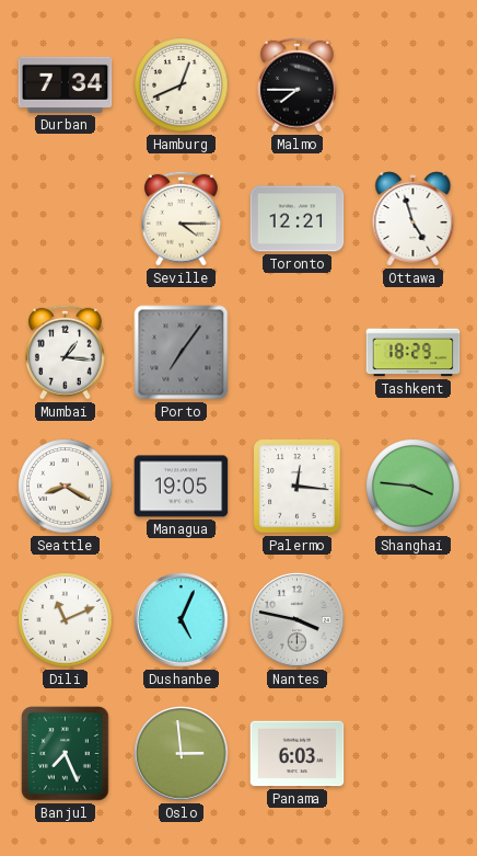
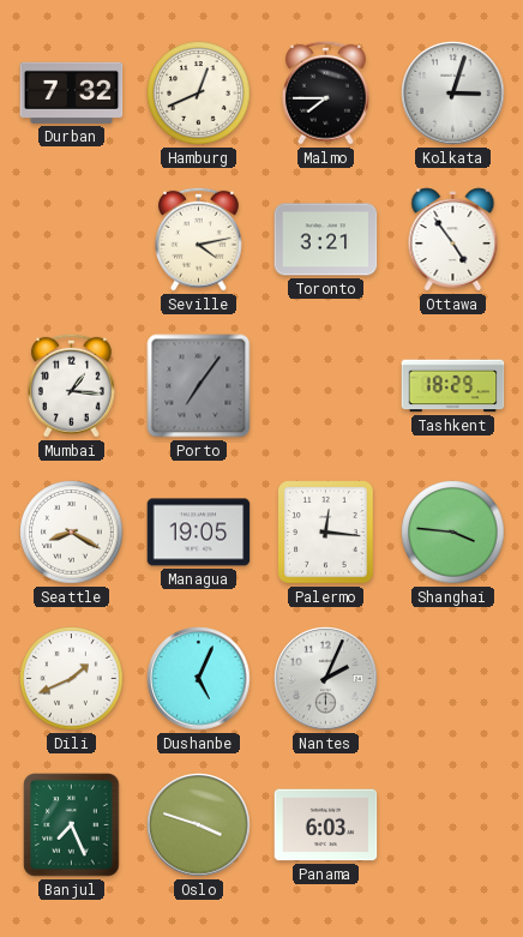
Durban: 7:34 -> 7:32 (72, 92)
Kolkata: none -> 3:03 (453, 94)
Seville: 4:15 -> 4:13 (198, 239)
Toronto: 12:21 -> 3:21 (326, 240)
Ottawa: 4:57 -> 4:54 (453, 240)
Dili: 11:11 -> 1:41 (72, 679)
Nantes: 3:47 -> 2:04 (326, 679)
Oslo: 2:59 -> 3:48 (199, 825)
